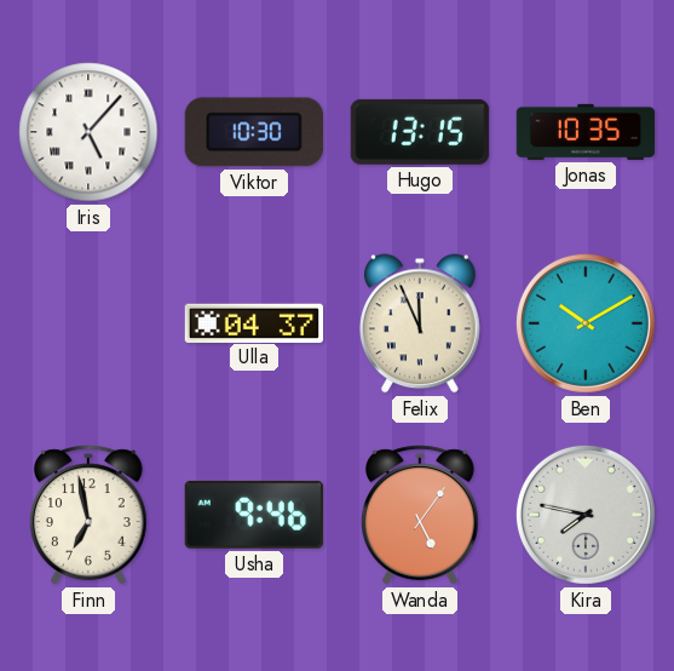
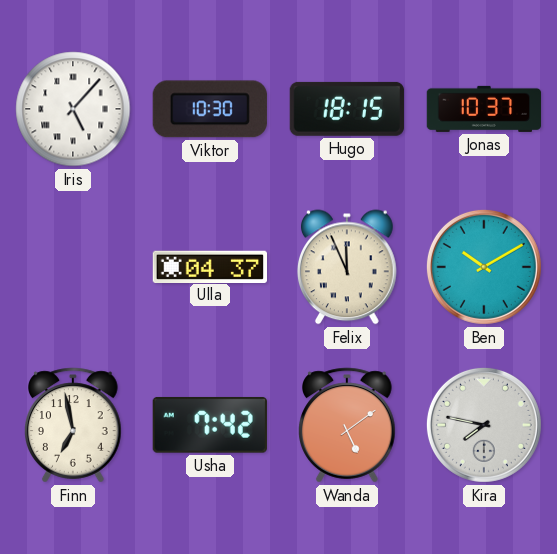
Hugo: 13:15 -> 18:15 (347, 109)
Jonas: 10:35 -> 10:37 (484, 109)
Usha: 9:46 -> 7:42 (210, 425)
Wanda: 5:06 -> 5:09 (347, 425)
